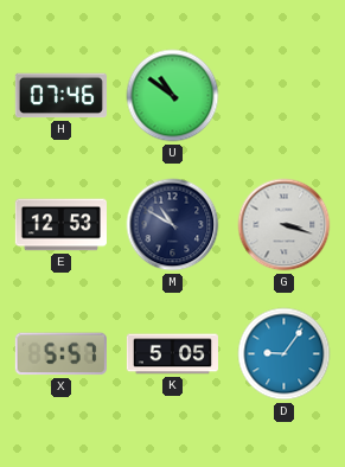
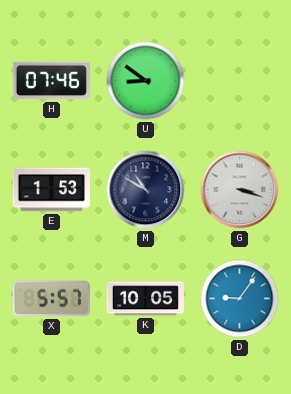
U: 10:51 -> 8:51 (146, 81)
E: 12:53 -> 1:53 (51, 190)
K: 5:05 -> 10:05 (145, 299)
